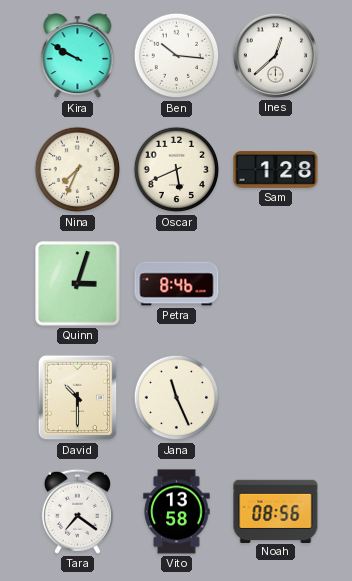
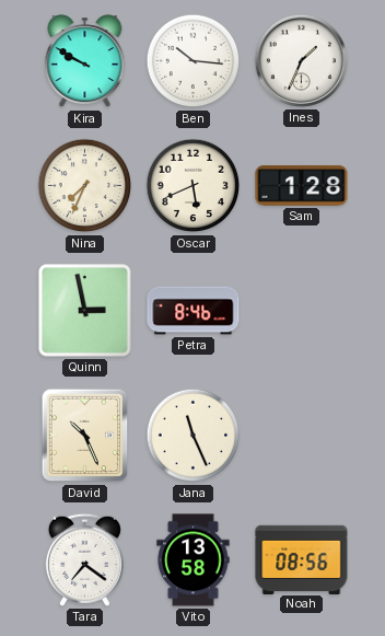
Ines: 12:38 -> 1:34 (301, 60)
Quinn: 3:03 -> 2:58 (85, 311)
David: 10:30 -> 10:26 (85, 436)
